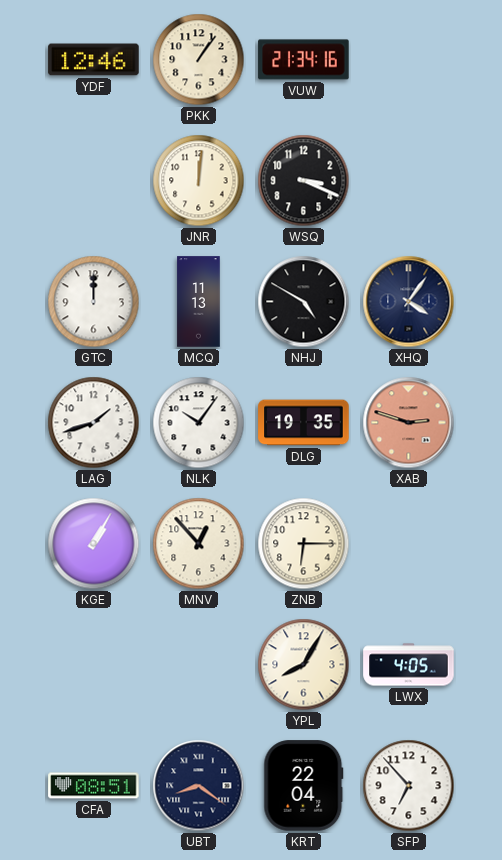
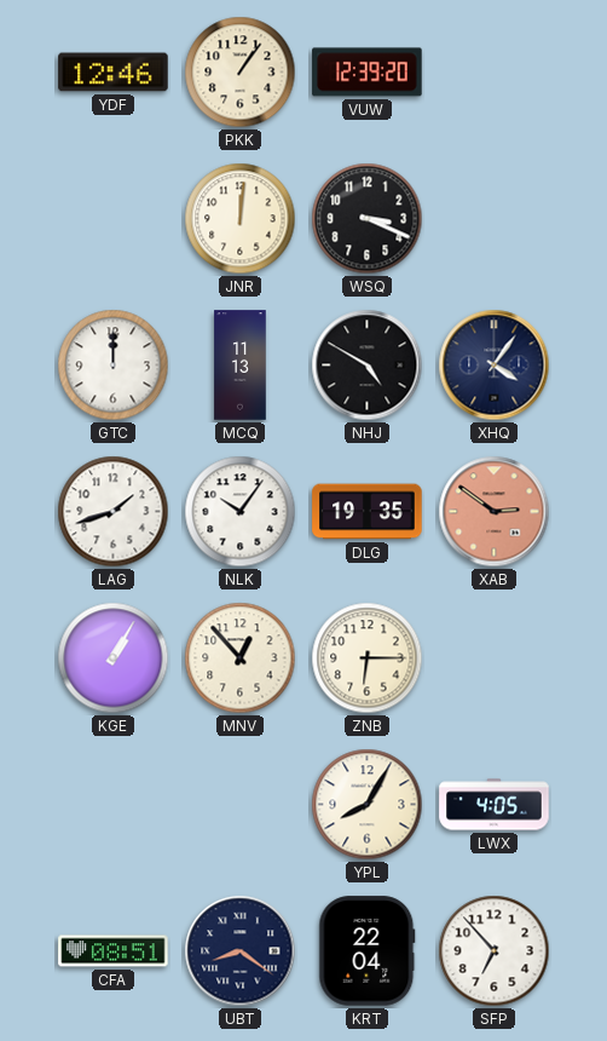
VUW: 21:34 -> 12:39 (368, 73)
XAB: 2:48 -> 2:51 (495, 512)
